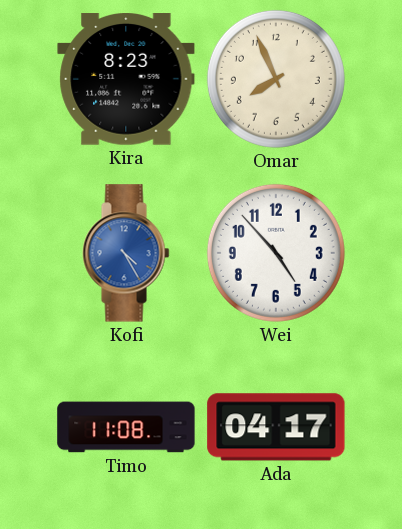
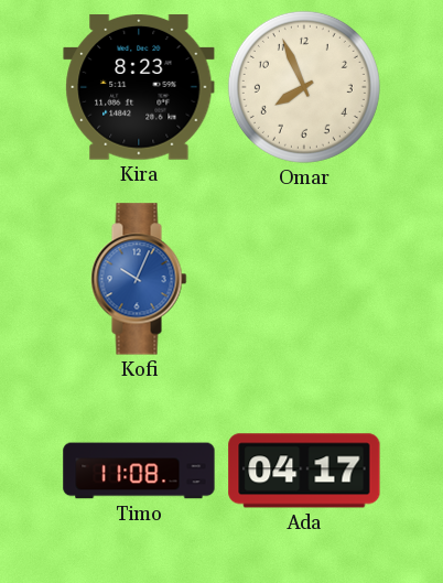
Kofi: 4:25 -> 10:04 (139, 279)
Wei: 4:53 -> none (276, 253)
